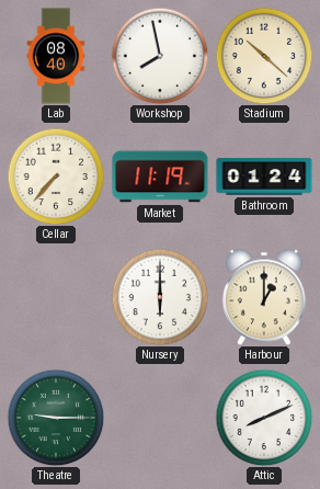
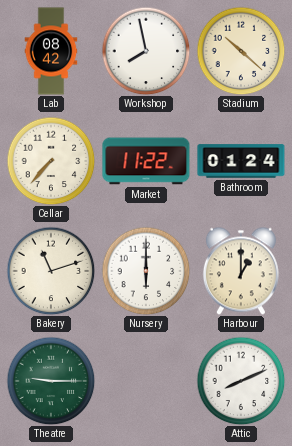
Lab: 08:40 -> 08:42 (51, 51)
Market: 11:19 -> 11:22 (146, 161)
Bakery: none -> 11:12 (51, 271)
